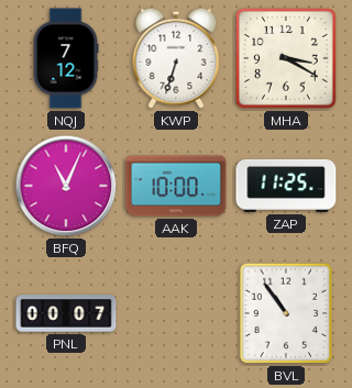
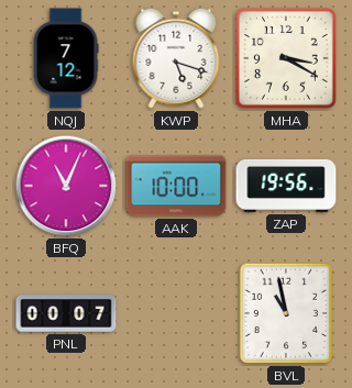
KWP: 6:33 -> 5:18 (176, 58)
ZAP: 11:25 -> 19:56 (286, 186)
BVL: 10:54 -> 10:58 (286, 313)
